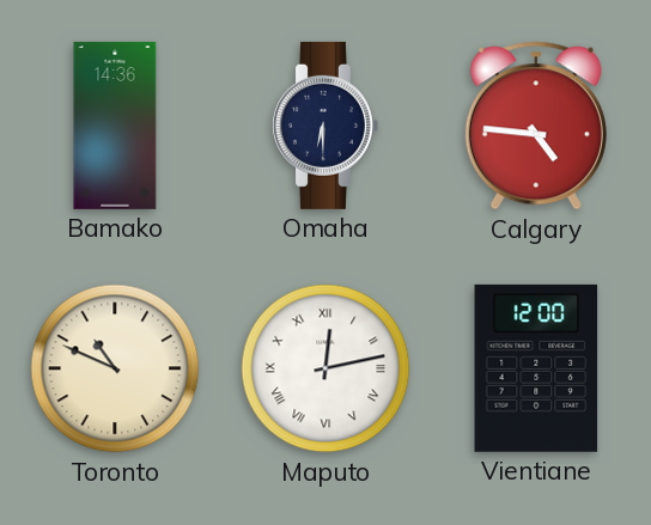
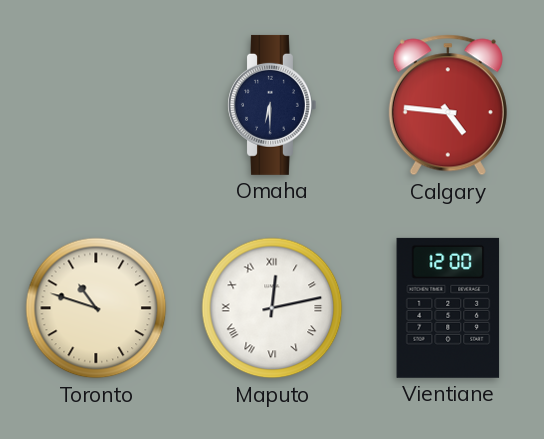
Bamako: 14:36 -> none (115, 126)
Toronto: 10:49 -> 10:48 (96, 308)
